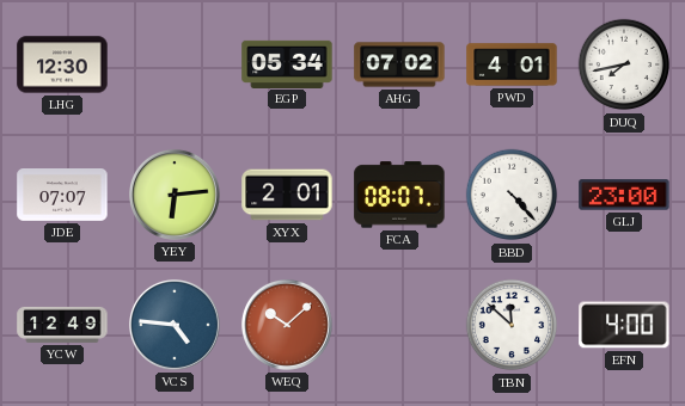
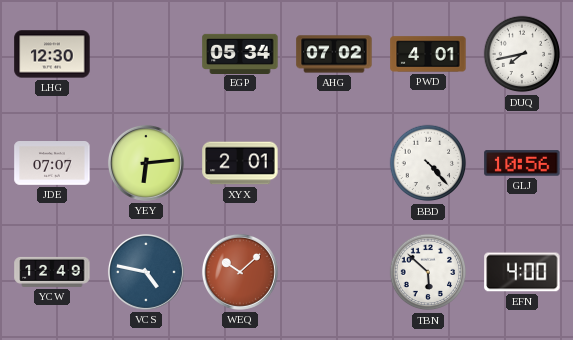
FCA: 08:07 -> none (399, 195)
GLJ: 23:00 -> 10:56 (522, 163)
VCS: 4:46 -> 4:47 (146, 272)
TBN: 11:52 -> 5:52 (428, 272)
